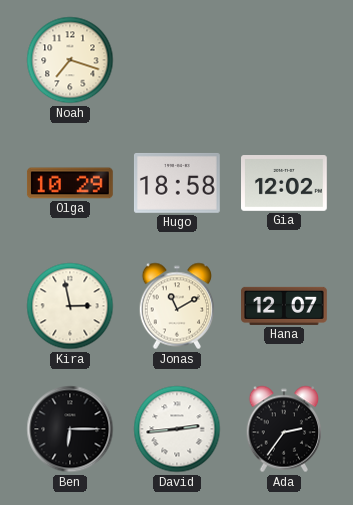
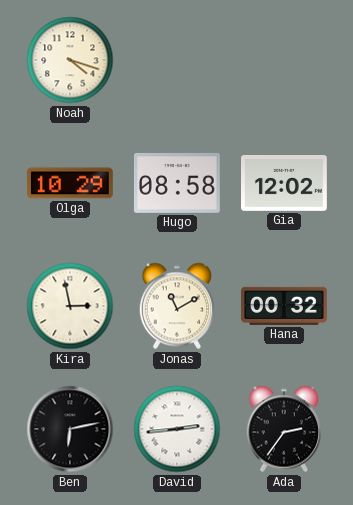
Noah: 7:18 -> 4:18 (70, 60)
Hugo: 18:58 -> 08:58 (177, 183)
Hana: 12:07 -> 00:32 (285, 306)
Ben: 6:15 -> 6:13 (70, 429)
